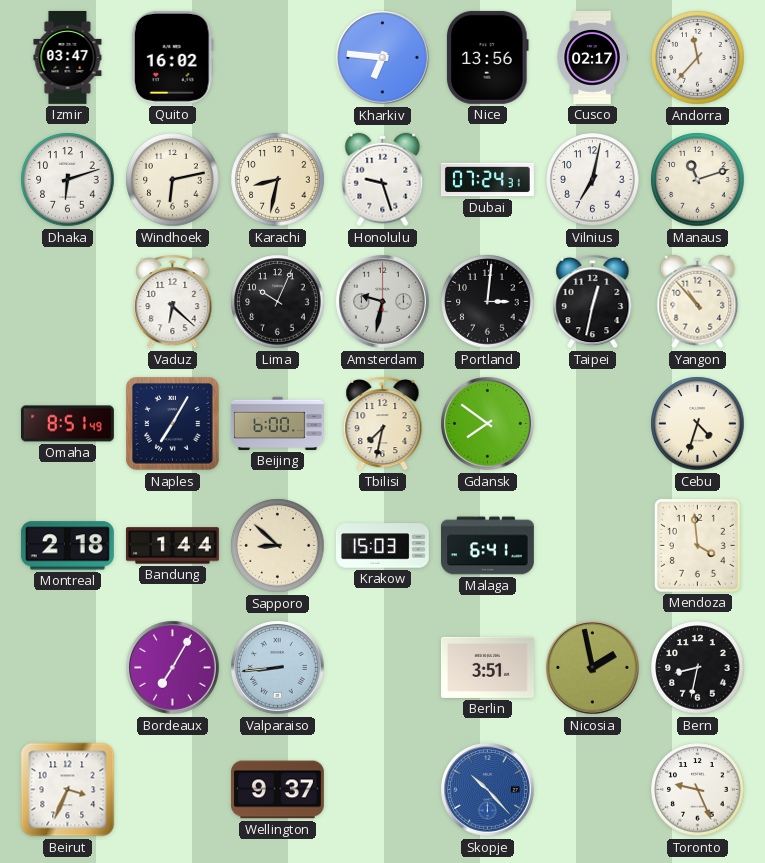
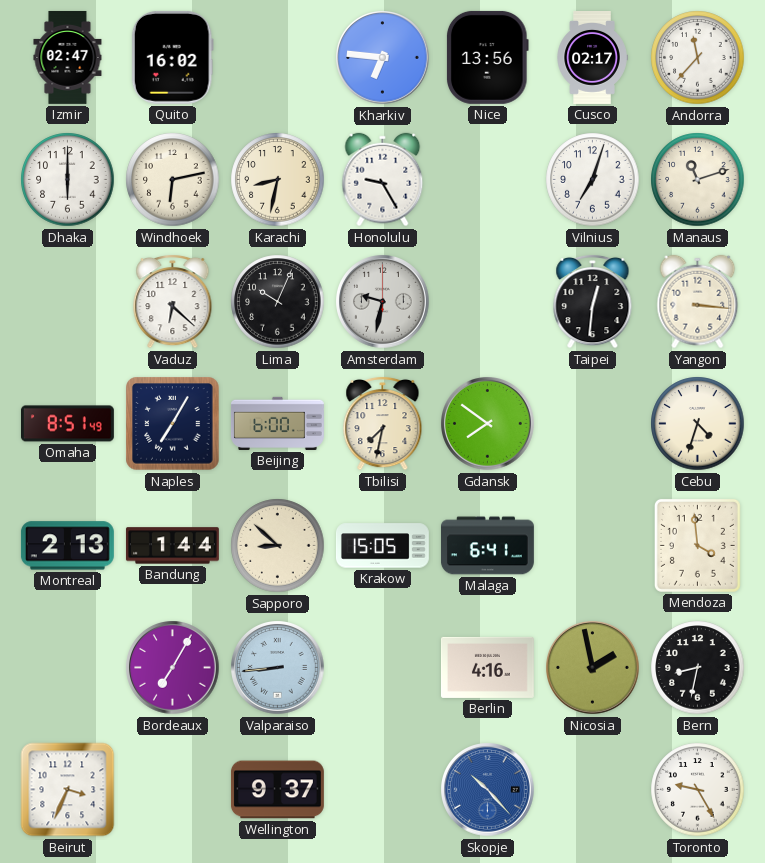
Izmir: 03:47 -> 02:47 (68, 58)
Dhaka: 6:12 -> 6:00 (68, 180)
Honolulu: 9:27 -> 9:25 (383, 180)
Dubai: 07:24 -> none (487, 180)
Vilnius: 7:02 -> 7:03 (593, 180)
Portland: 3:01 -> none (488, 302)
Taipei: 12:32 -> 12:31 (593, 301)
Yangon: 10:53 -> 3:16 (698, 302)
Montreal: 2:18 -> 2:13 (67, 546)
Krakow: 15:03 -> 15:05 (382, 546)
Berlin: 3:51 -> 4:16 (487, 667)
Toronto: 9:26 -> 9:25 (698, 790)
